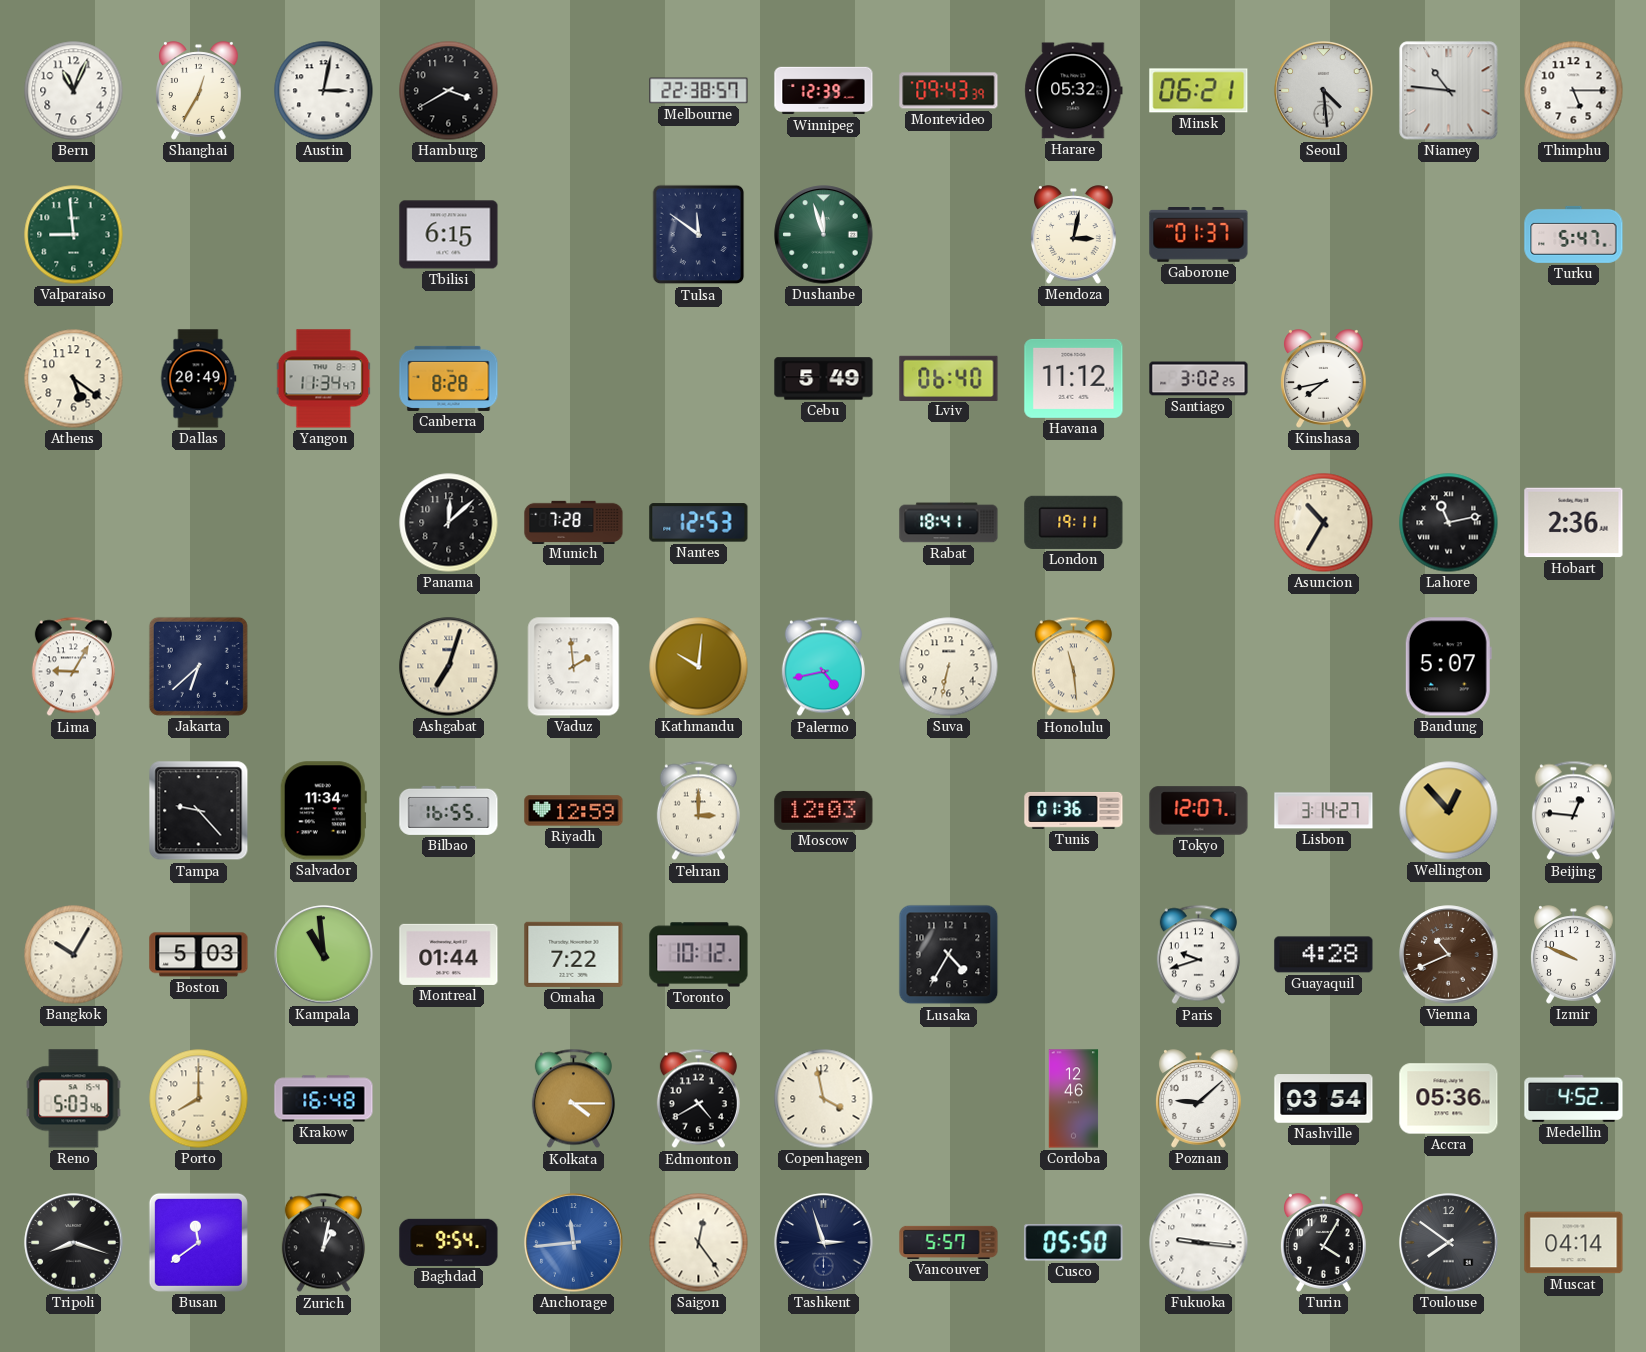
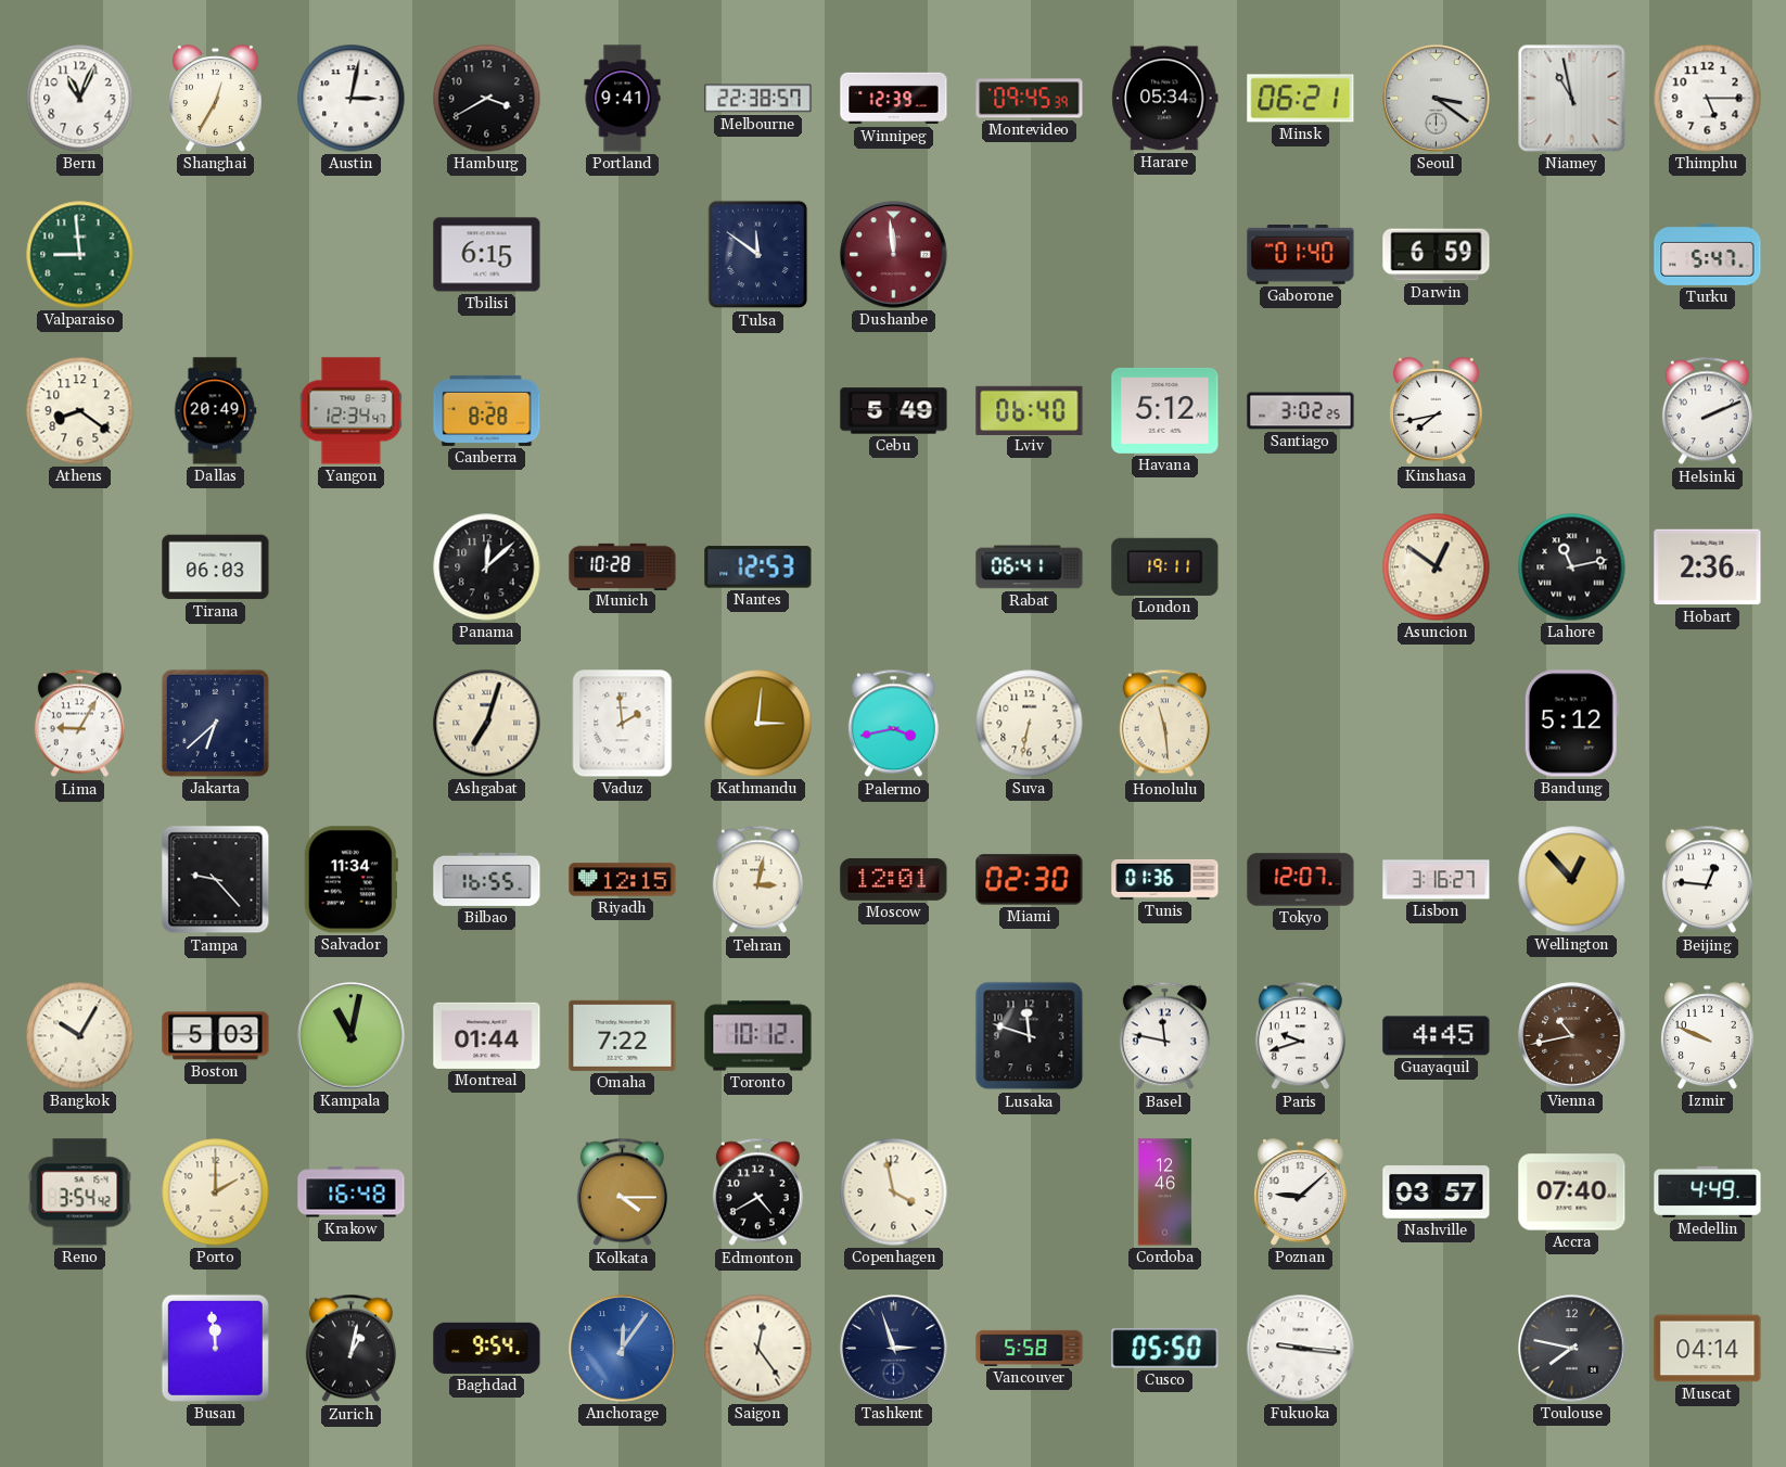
Portland: none -> 9:41 (623, 99)
Montevideo: 09:43 -> 09:45 (1030, 99)
Harare: 05:32 -> 05:34 (1165, 99)
Seoul: 4:29 -> 3:21 (1437, 99)
Niamey: 10:46 -> 10:58 (1572, 99)
Dushanbe: 11:57 -> 11:59 (894, 255)
Dushanbe dial: green -> burgundy (894, 255)
Mendoza: 3:02 -> none (1074, 235)
Gaborone: 01:37 -> 01:40 (1301, 255)
Darwin: none -> 6:59 (1437, 255)
Athens: 5:21 -> 8:21 (80, 411)
Yangon: 11:34 -> 12:34 (352, 411)
Havana: 11:12 -> 5:12 (1165, 410)
Helsinki: none -> 2:11 (1707, 411)
Tirana: none -> 06:03 (216, 567)
Munich: 7:28 -> 10:28 (623, 566)
Rabat: 18:41 -> 06:41 (1030, 567)
Asuncion: 10:35 -> 12:51 (1437, 567)
Kathmandu: 10:01 -> 3:01 (758, 724)
Palermo: 4:43 -> 3:43 (893, 724)
Bandung: 5:07 -> 5:12 (1571, 724)
Riyadh: 12:59 -> 12:15 (623, 880)
Tehran: 3:00 -> 3:02 (757, 880)
Moscow: 12:03 -> 12:01 (894, 879)
Miami: none -> 02:30 (1030, 880)
Lisbon: 3:14 -> 3:16 (1437, 880)
Kampala: 10:59 -> 11:02 (352, 1036)
Lusaka: 4:35 -> 11:48 (1030, 1036)
Basel: none -> 11:47 (1164, 1036)
Guayaquil: 4:28 -> 4:45 (1437, 1036)
Vienna: 10:41 -> 10:43 (1572, 1036)
Reno: 5:03 -> 3:54 (80, 1192)
Porto: 8:00 -> 2:00 (216, 1192)
Nashville: 03:54 -> 03:57 (1437, 1192)
Accra: 05:36 -> 07:40 (1572, 1192)
Medellin: 4:52 -> 4:49 (1708, 1191)
Tripoli: 8:18 -> none (74, 1243)
Busan: 11:39 -> 11:59 (215, 1348)
Anchorage: 11:44 -> 12:06 (623, 1349)
Vancouver: 5:57 -> 5:58 (1030, 1348)
Turin: 4:05 -> none (1324, 1243)
Toulouse: 7:51 -> 7:47 (1572, 1349)
